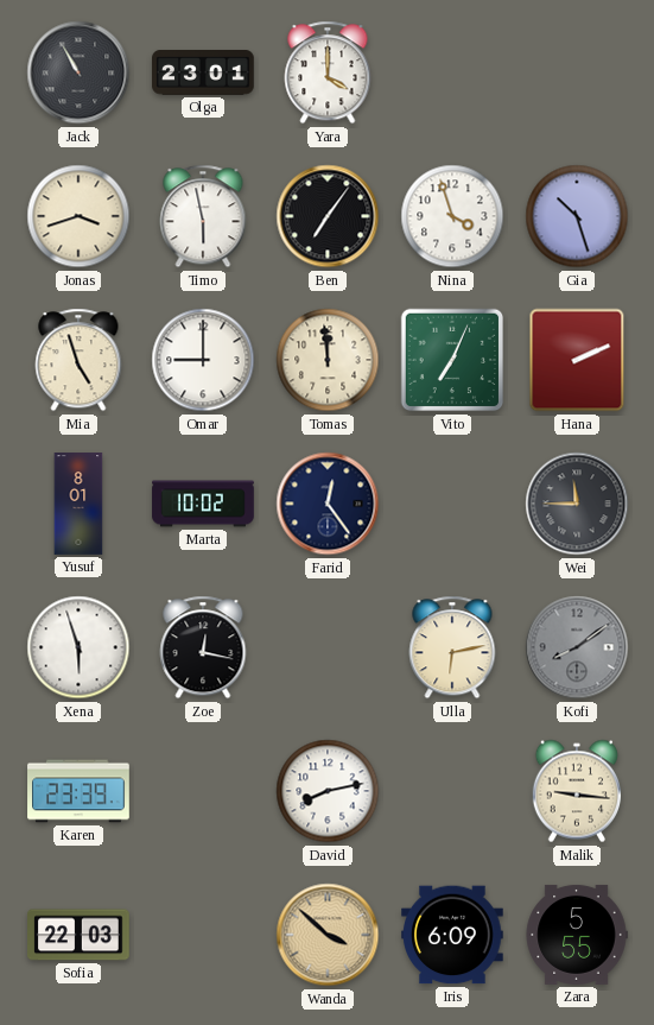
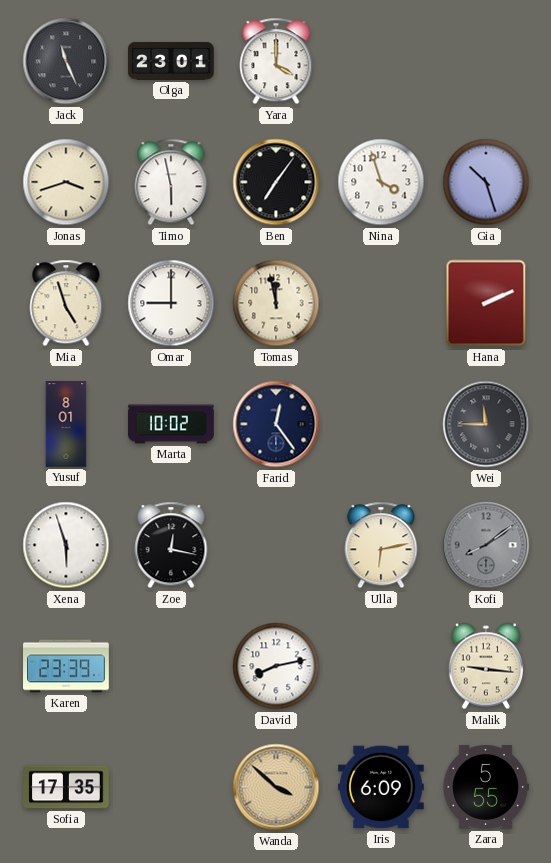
Jack: 10:55 -> 11:26 (66, 61)
Tomas: 11:59 -> 11:58 (276, 303)
Vito: 7:04 -> none (452, 360)
Sofia: 22:03 -> 17:35 (67, 787)
